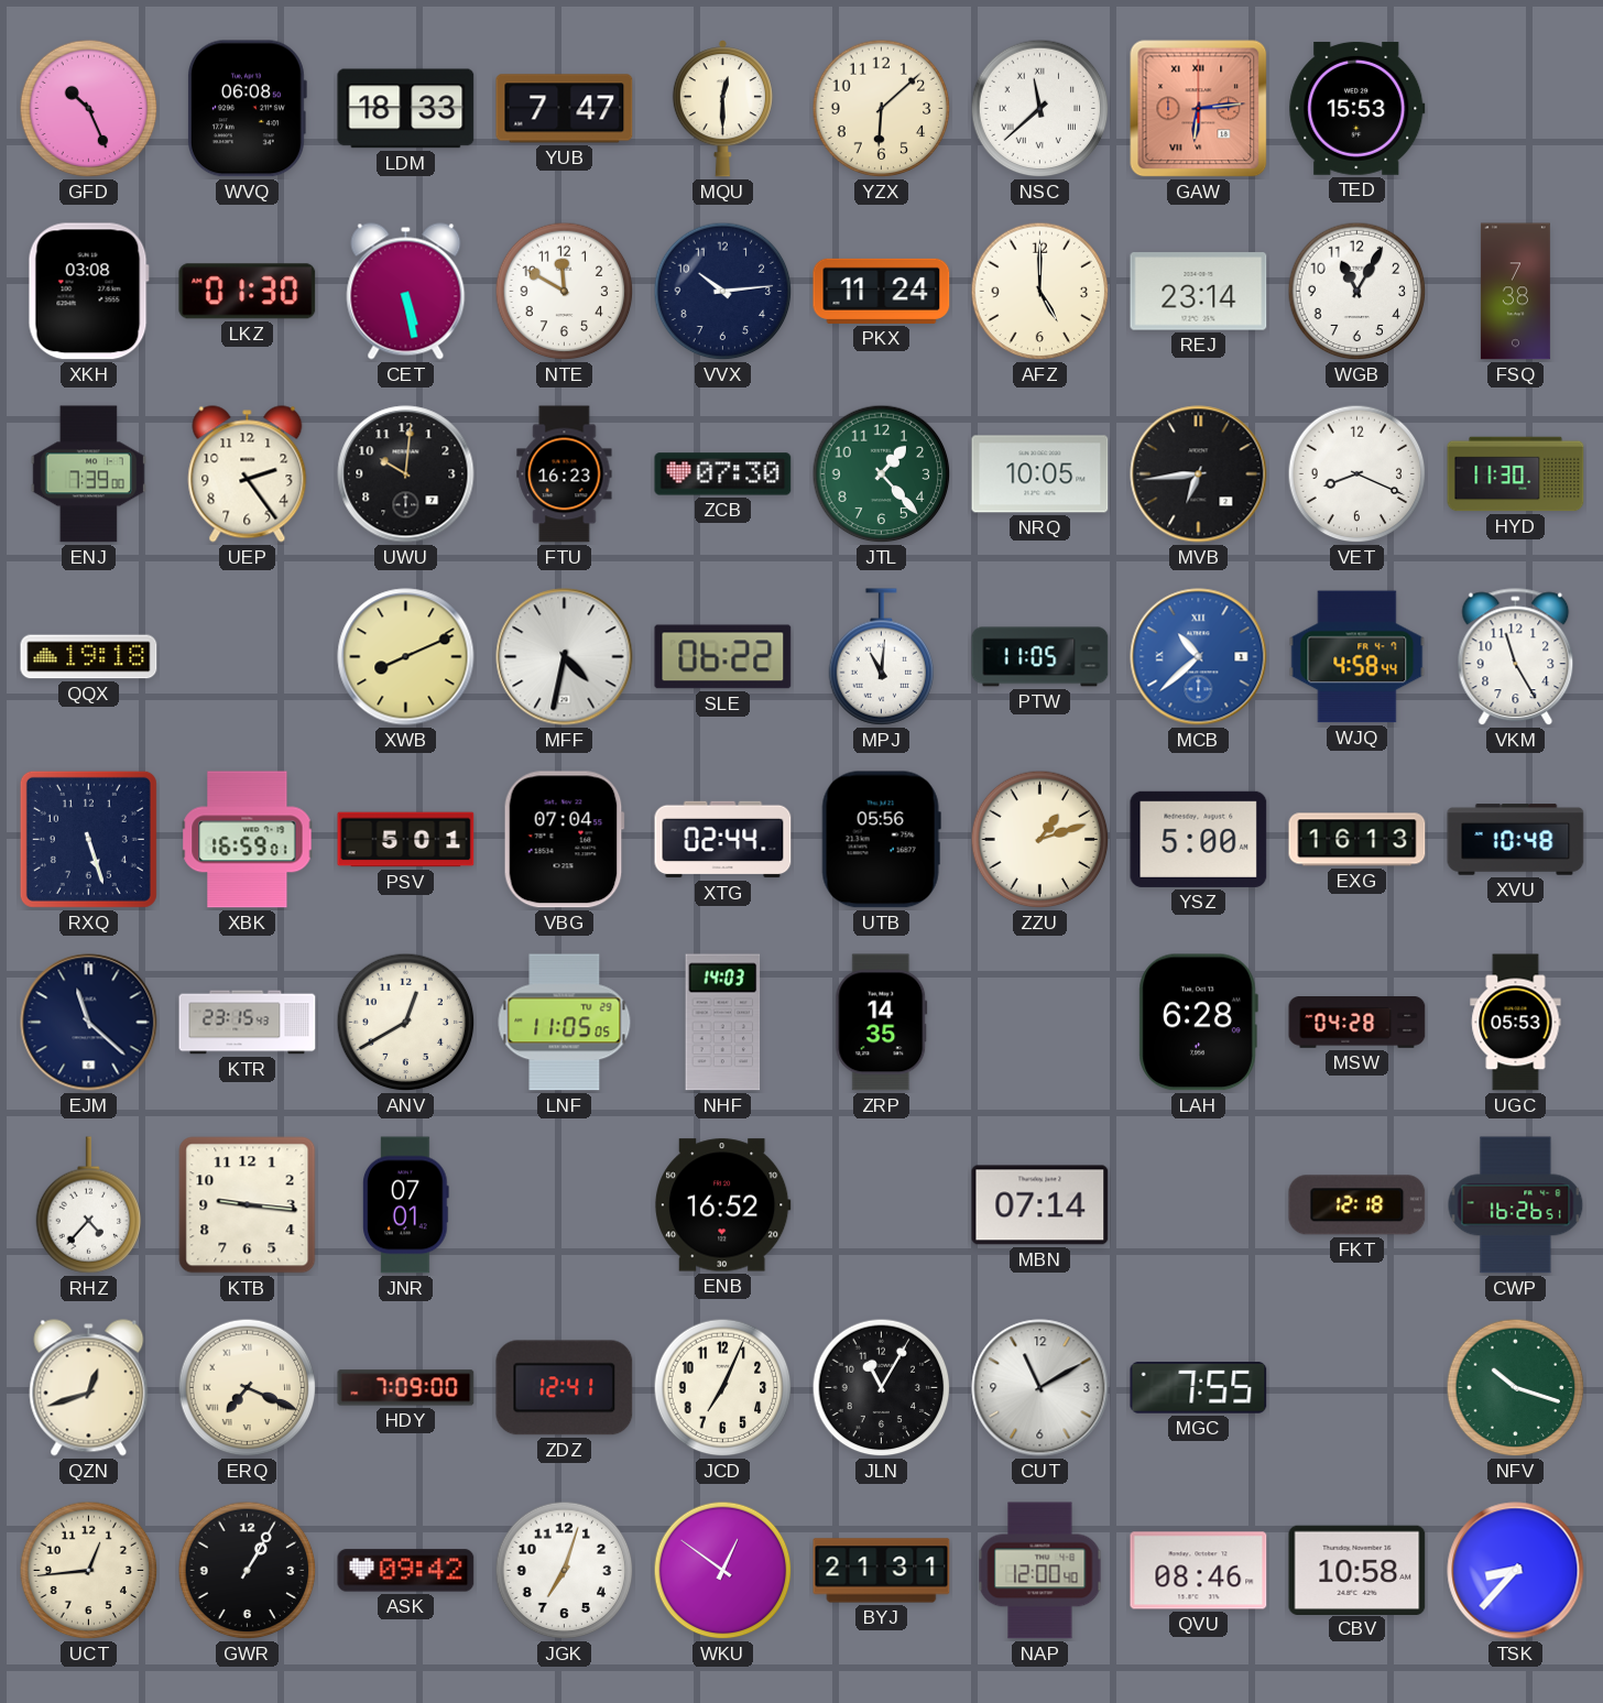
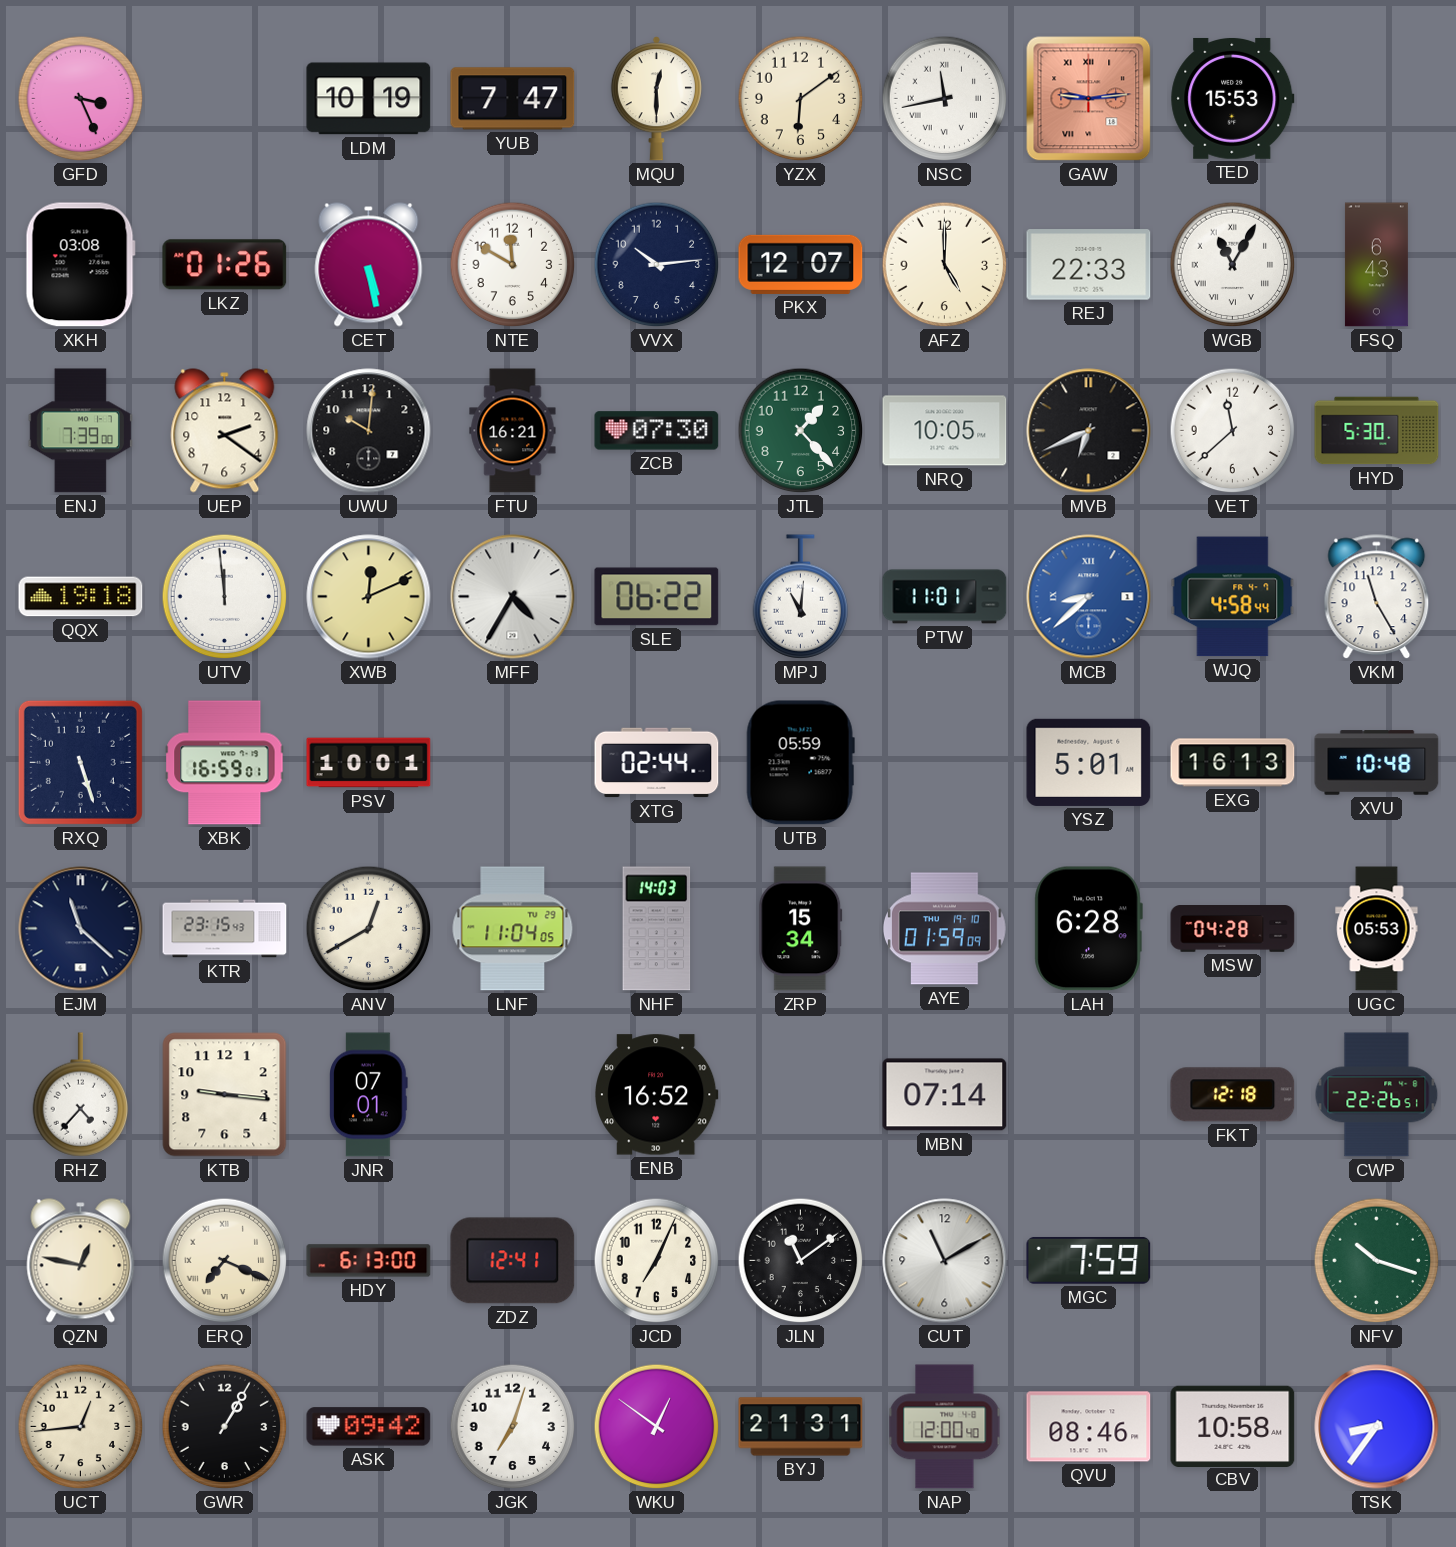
GFD: 10:26 -> 3:26 (81, 99)
WVQ: 06:08 -> none (248, 109)
LDM: 18:33 -> 10:19 (369, 99)
YZX: 6:08 -> 6:09 (801, 99)
NSC: 11:38 -> 11:43 (945, 99)
GAW: 6:14 -> 9:14 (1089, 99)
LKZ: 01:30 -> 01:26 (225, 265)
PKX: 11:24 -> 12:07 (801, 264)
REJ: 23:14 -> 22:33 (1089, 265)
WGB numerals: Arabic -> Roman (1233, 265)
FSQ: 7:38 -> 6:43 (1376, 265)
UEP: 2:24 -> 2:21 (225, 431)
FTU: 16:23 -> 16:21 (513, 431)
MVB: 6:44 -> 6:41 (1089, 431)
VET: 8:19 -> 11:38 (1233, 431)
HYD: 11:30 -> 5:30 (1377, 431)
UTV: none -> 11:59 (225, 597)
XWB: 8:11 -> 12:11 (369, 597)
MFF: 4:32 -> 4:35 (513, 597)
PTW: 11:05 -> 11:01 (945, 597)
MCB: 10:38 -> 8:38 (1089, 597)
PSV: 5:01 -> 10:01 (369, 763)
VBG: 07:04 -> none (564, 840)
UTB: 05:56 -> 05:59 (800, 763)
ZZU: 1:12 -> none (1040, 840)
YSZ: 5:00 -> 5:01 (1089, 762)
LNF: 11:05 -> 11:04 (513, 929)
ZRP: 14:35 -> 15:34 (801, 929)
AYE: none -> 01:59 (944, 929)
CWP: 16:26 -> 22:26 (1377, 1095)
QZN: 12:42 -> 12:47 (81, 1261)
HDY: 7:09 -> 6:13 (369, 1261)
JLN: 11:05 -> 11:09 (801, 1261)
MGC: 7:55 -> 7:59 (1089, 1260)
TSK: 8:37 -> 8:36 (1377, 1427)
